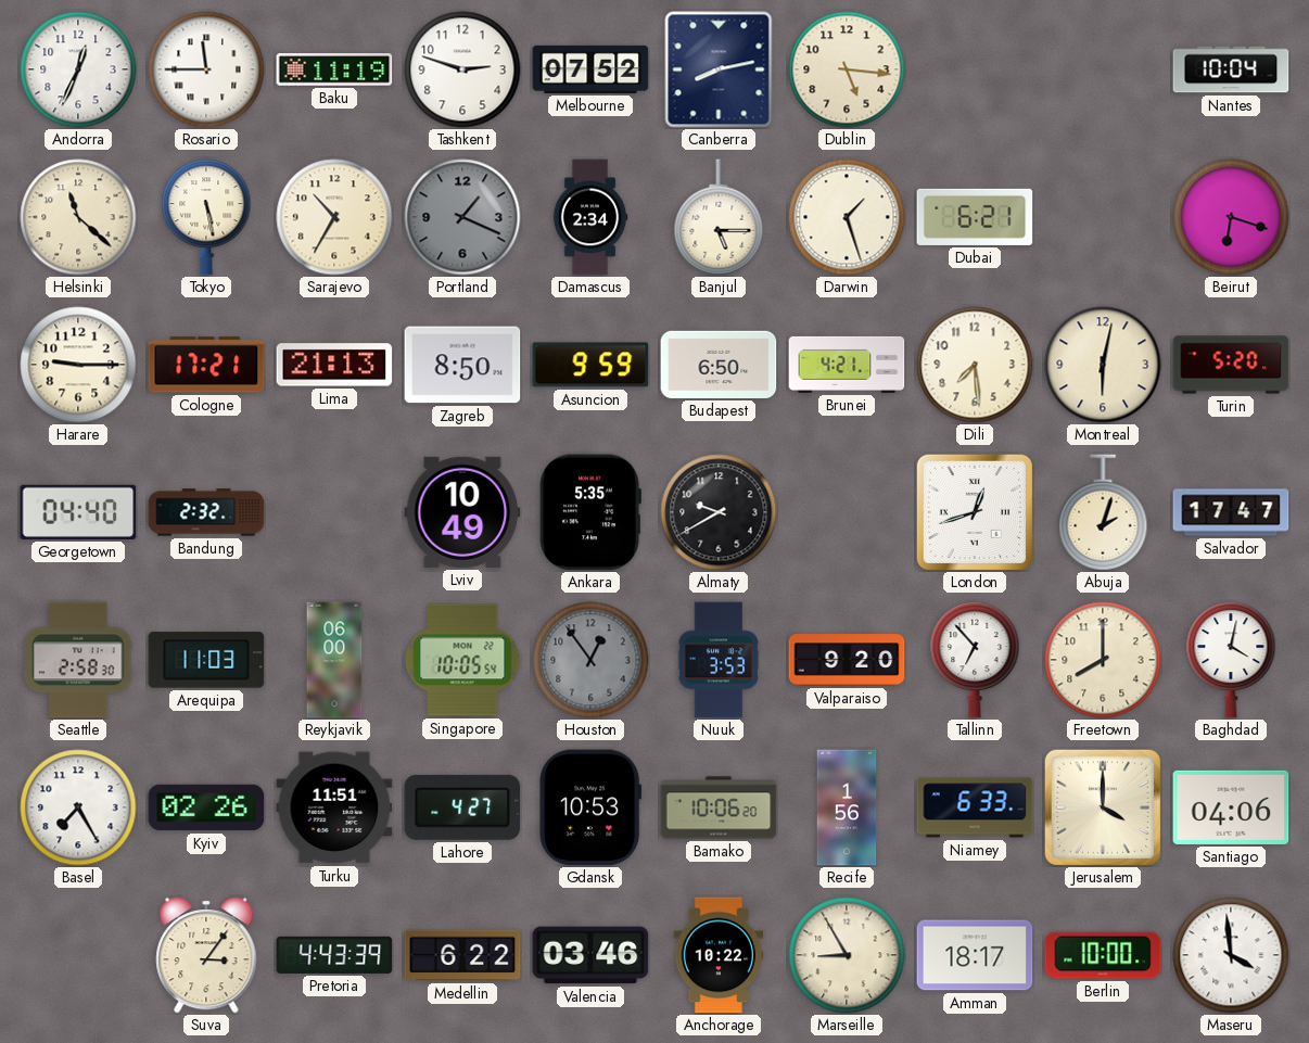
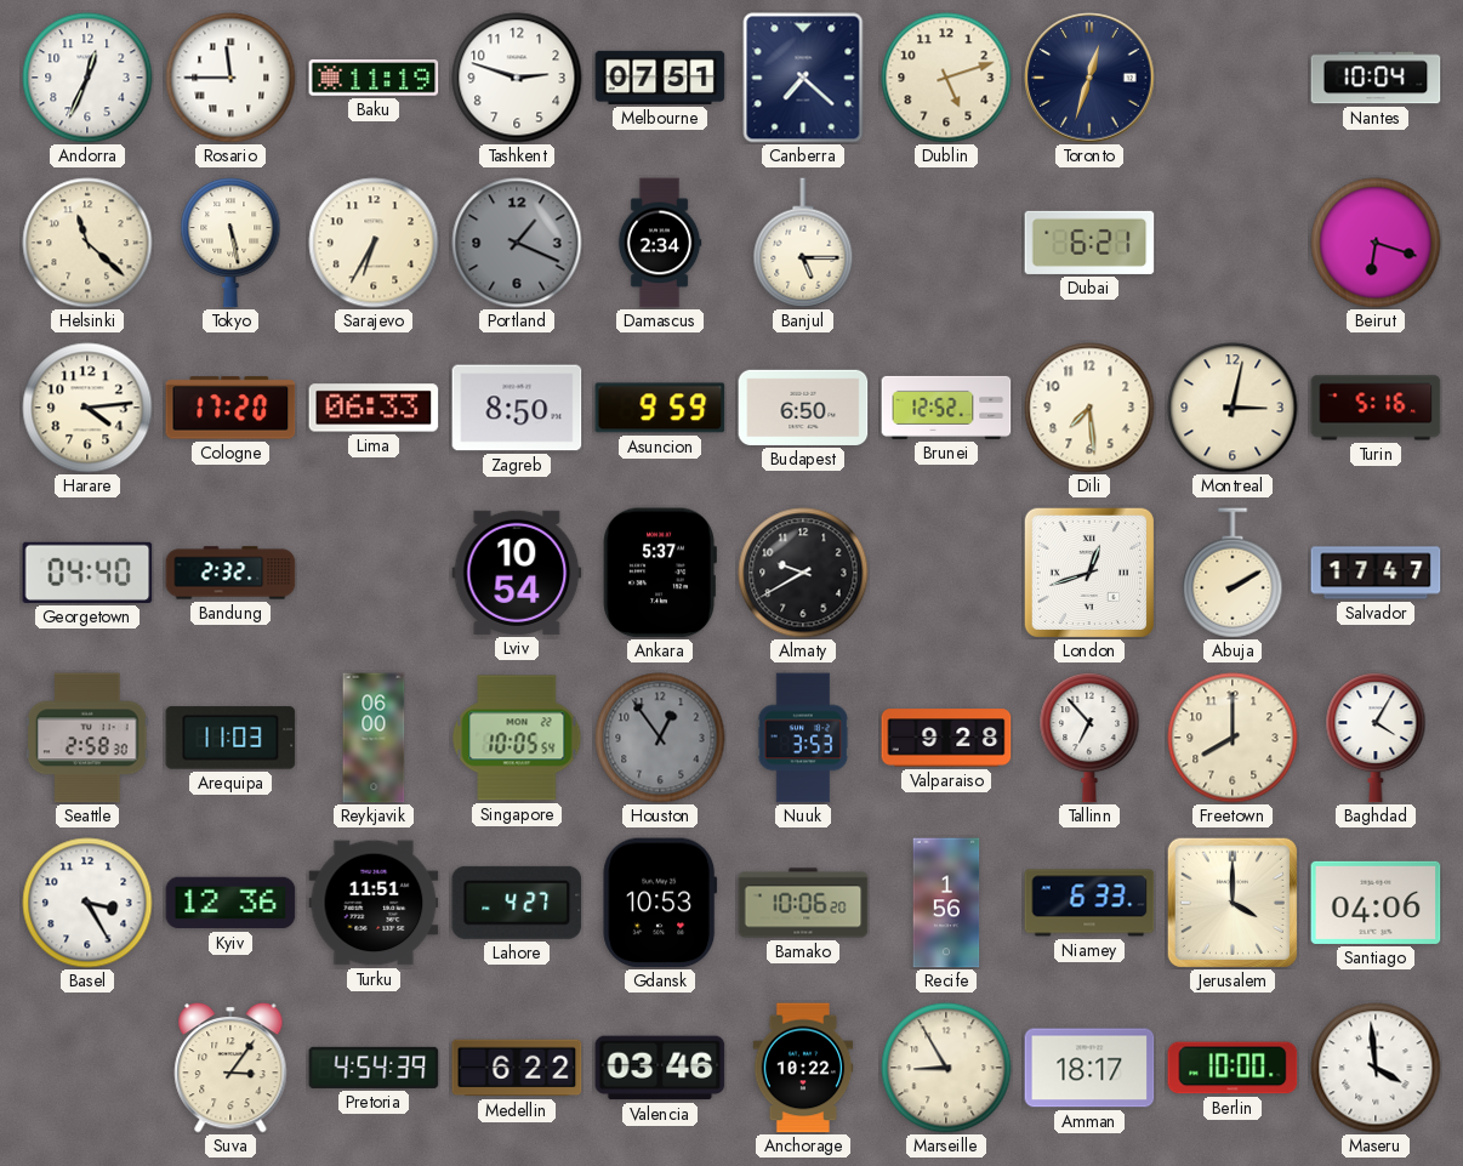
Melbourne: 07:52 -> 07:51 (660, 78)
Canberra: 8:13 -> 7:22 (803, 78)
Dublin: 5:16 -> 5:12 (946, 78)
Toronto: none -> 12:33 (1089, 78)
Sarajevo: 10:35 -> 6:35 (374, 243)
Darwin: 1:27 -> none (847, 217)
Harare: 9:15 -> 4:14 (87, 408)
Cologne: 17:21 -> 17:20 (230, 408)
Lima: 21:13 -> 06:33 (374, 408)
Brunei: 4:21 -> 12:52 (946, 408)
Montreal: 6:02 -> 3:02 (1233, 408)
Turin: 5:20 -> 5:16 (1376, 408)
Lviv: 10:49 -> 10:54 (517, 573)
Ankara: 5:35 -> 5:37 (660, 573)
Abuja: 2:03 -> 2:10 (1233, 573)
Valparaiso: 9:20 -> 9:28 (946, 738)
Baghdad: 4:02 -> 4:05 (1376, 739)
Basel: 7:25 -> 3:25 (87, 903)
Kyiv: 02:26 -> 12:36 (230, 903)
Pretoria: 4:43 -> 4:54 (374, 1068)
